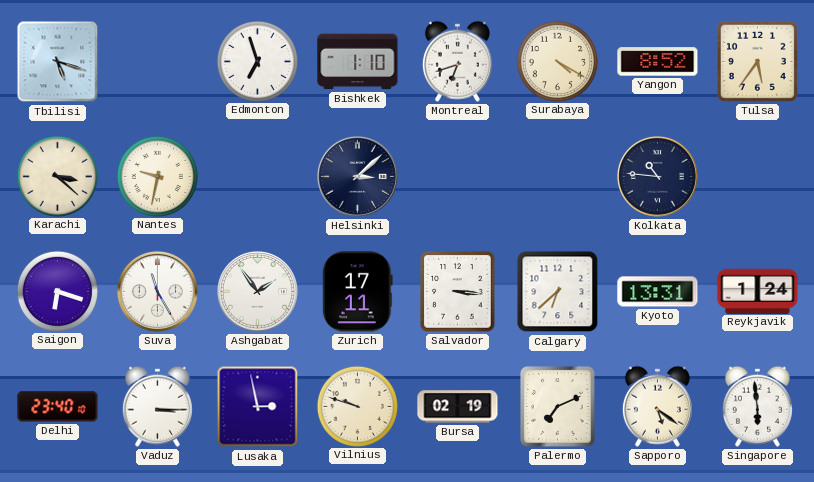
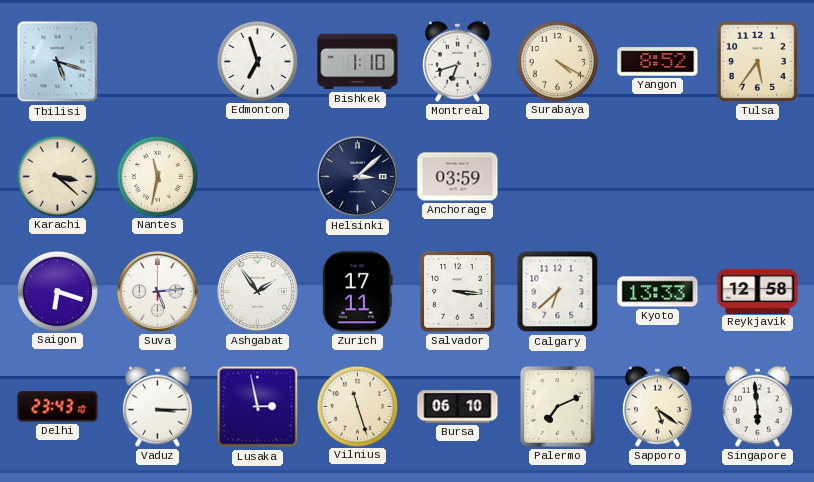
Nantes: 9:32 -> 11:32 (157, 176)
Anchorage: none -> 03:59 (458, 177)
Kolkata: 10:46 -> none (657, 176)
Suva: 11:25 -> 5:14 (157, 291)
Kyoto: 13:31 -> 13:33 (658, 292)
Reykjavik: 1:24 -> 12:58 (758, 291)
Delhi: 23:40 -> 23:43 (58, 407)
Vilnius: 9:48 -> 11:27 (357, 406)
Bursa: 02:19 -> 06:10 (458, 407)
